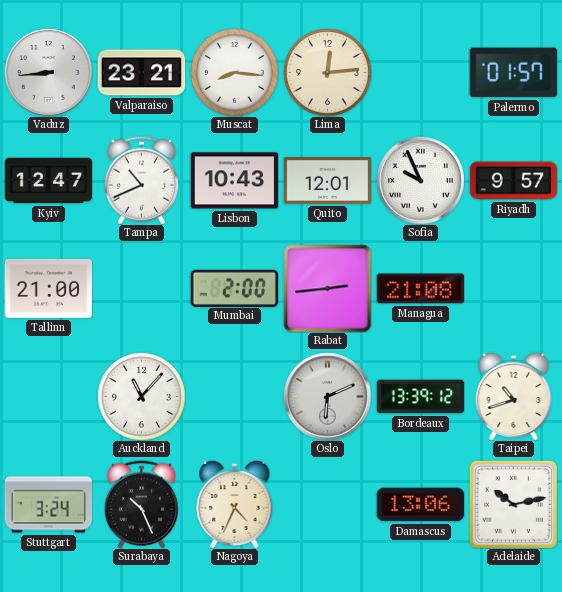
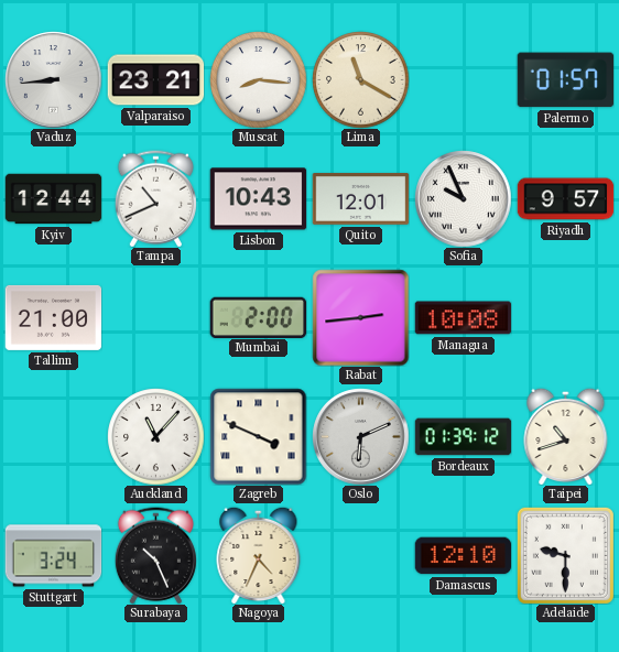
Lima: 12:14 -> 11:20 (360, 79)
Kyiv: 12:47 -> 12:44 (53, 199)
Managua: 21:08 -> 10:08 (463, 318)
Zagreb: none -> 3:49 (258, 436)
Bordeaux: 13:39 -> 01:39 (463, 437)
Damascus: 13:06 -> 12:10 (463, 556)
Adelaide: 10:13 -> 9:30 (565, 555)
